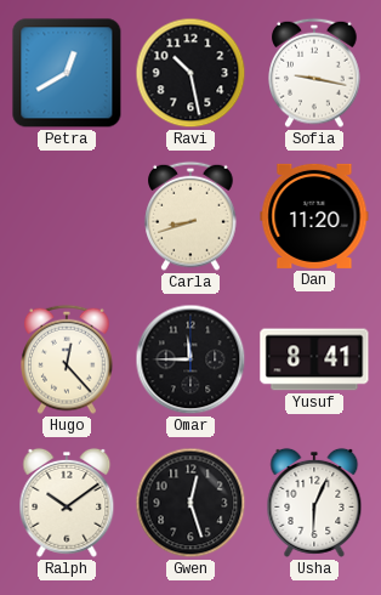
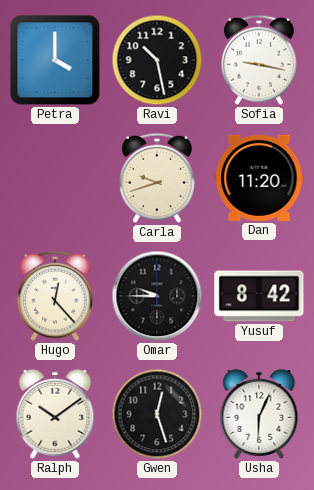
Petra: 12:40 -> 4:00 (55, 60)
Carla: 8:42 -> 9:42 (157, 178)
Omar: 11:45 -> 9:45 (157, 296)
Yusuf: 8:41 -> 8:42 (259, 296)
